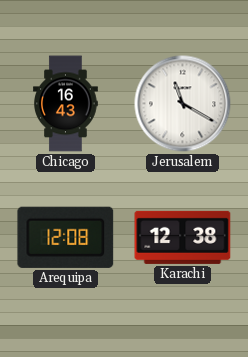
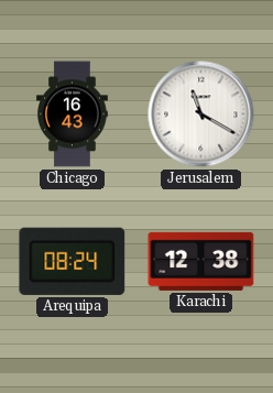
Arequipa: 12:08 -> 08:24 (73, 261)
